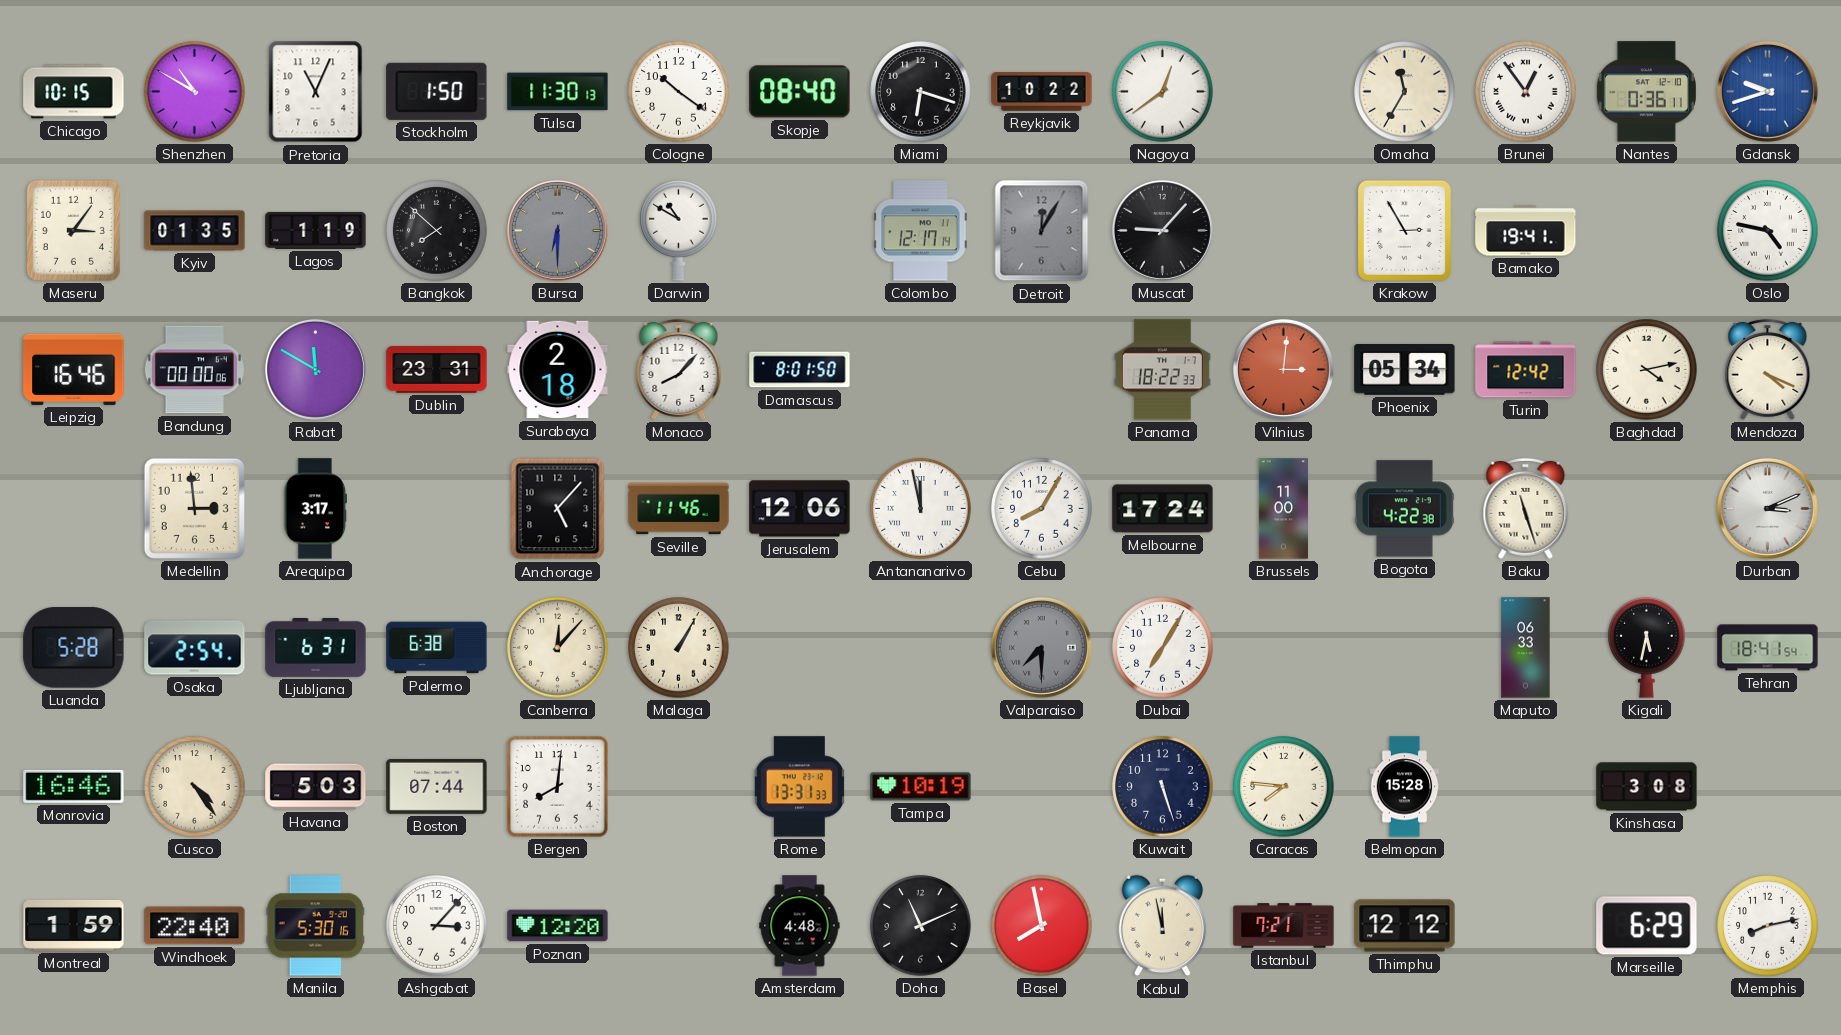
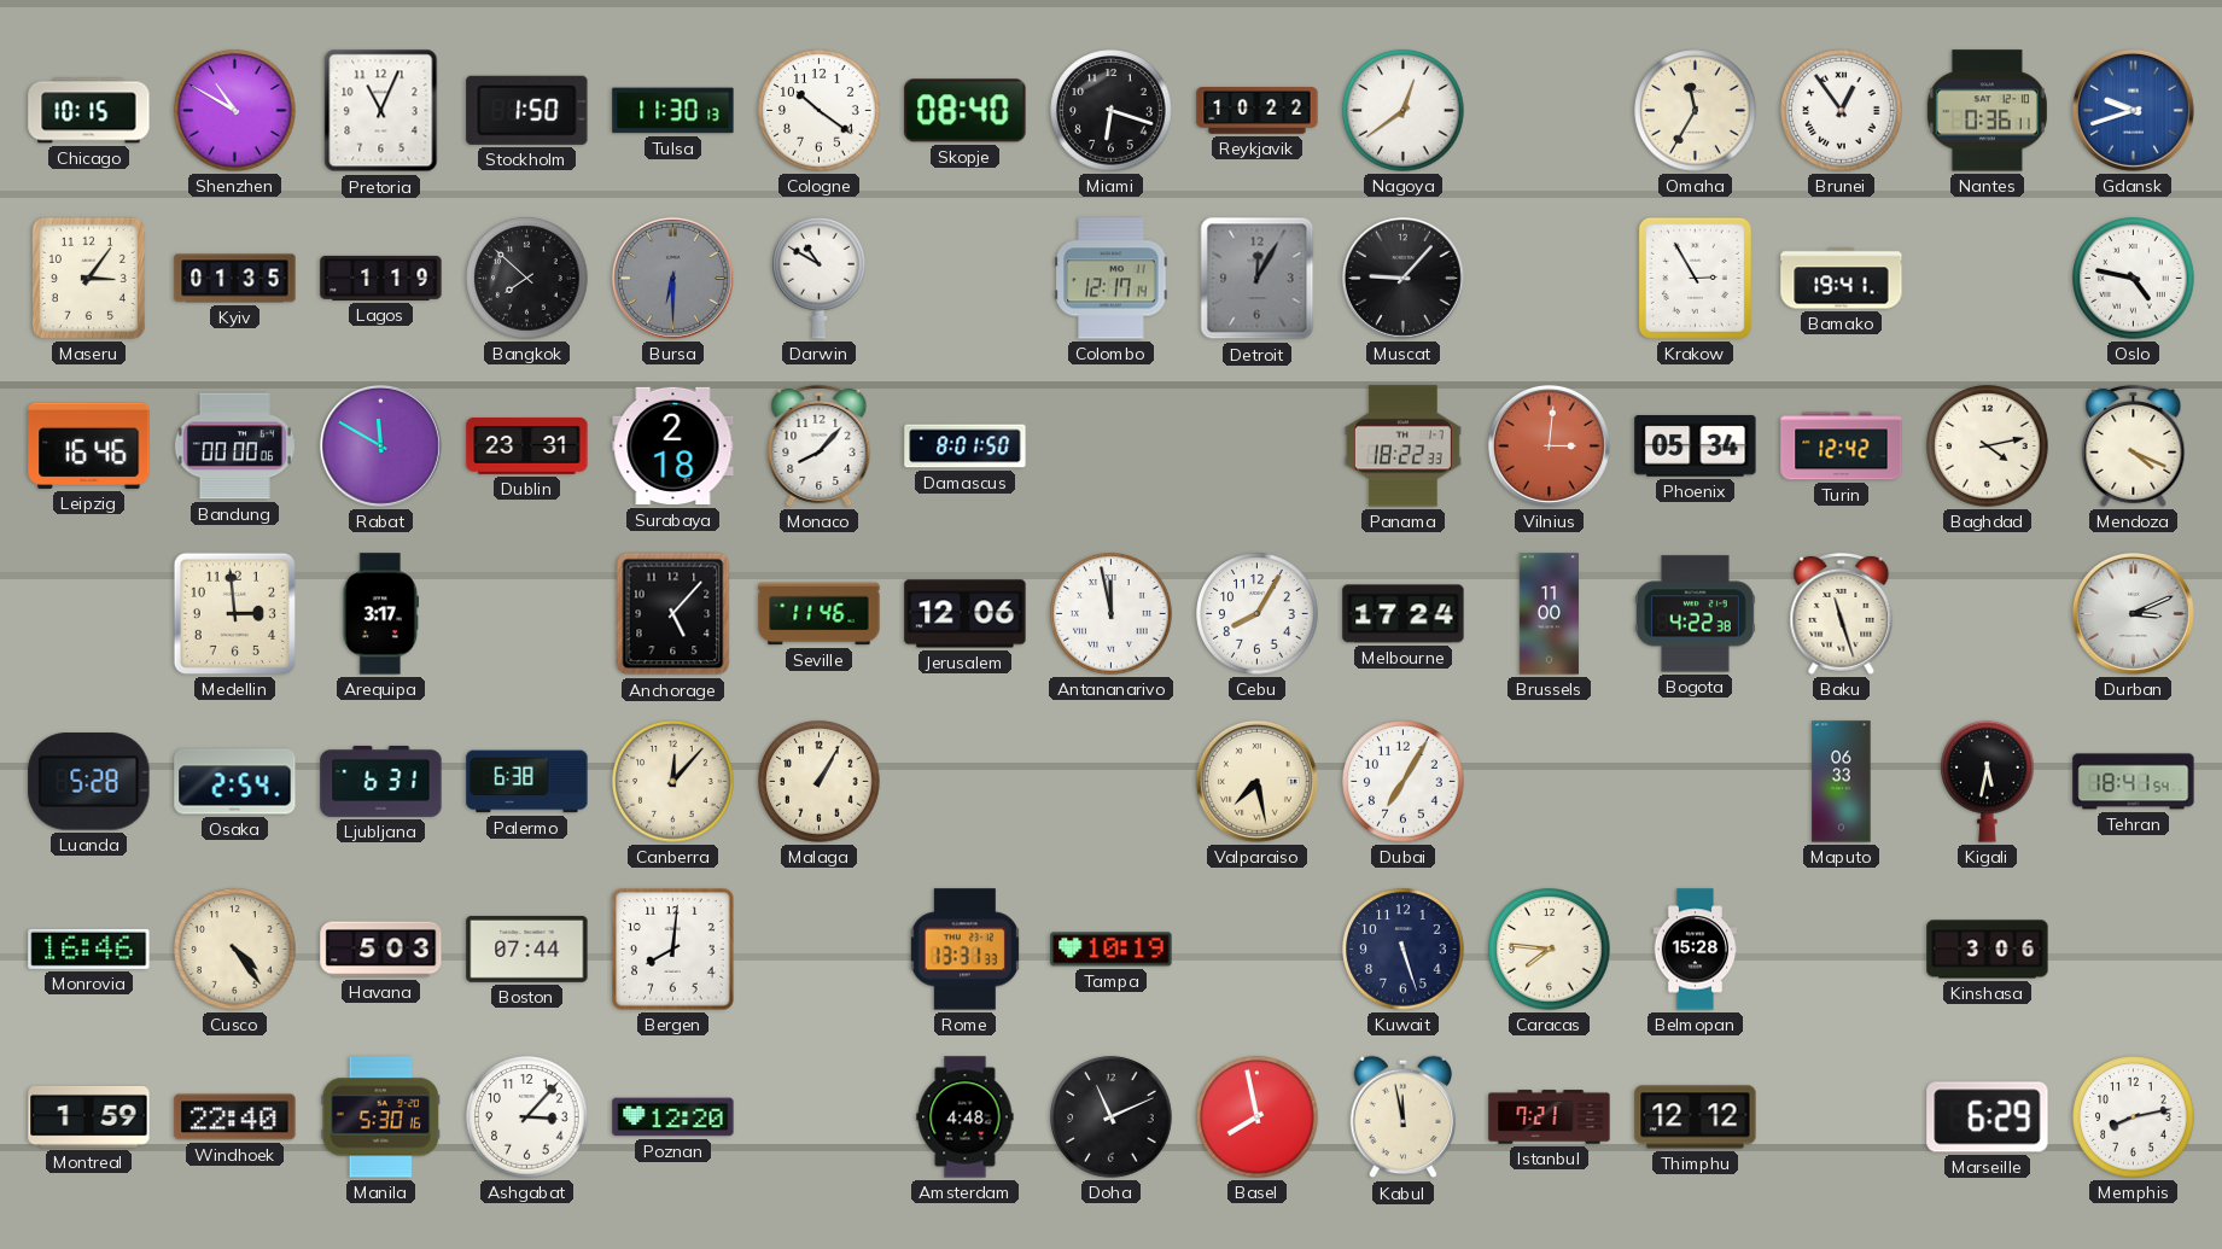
Valparaiso: 7:30 -> 7:28 (1256, 781)
Valparaiso dial: grey -> cream (1256, 781)
Kinshasa: 3:08 -> 3:06 (1988, 950)
